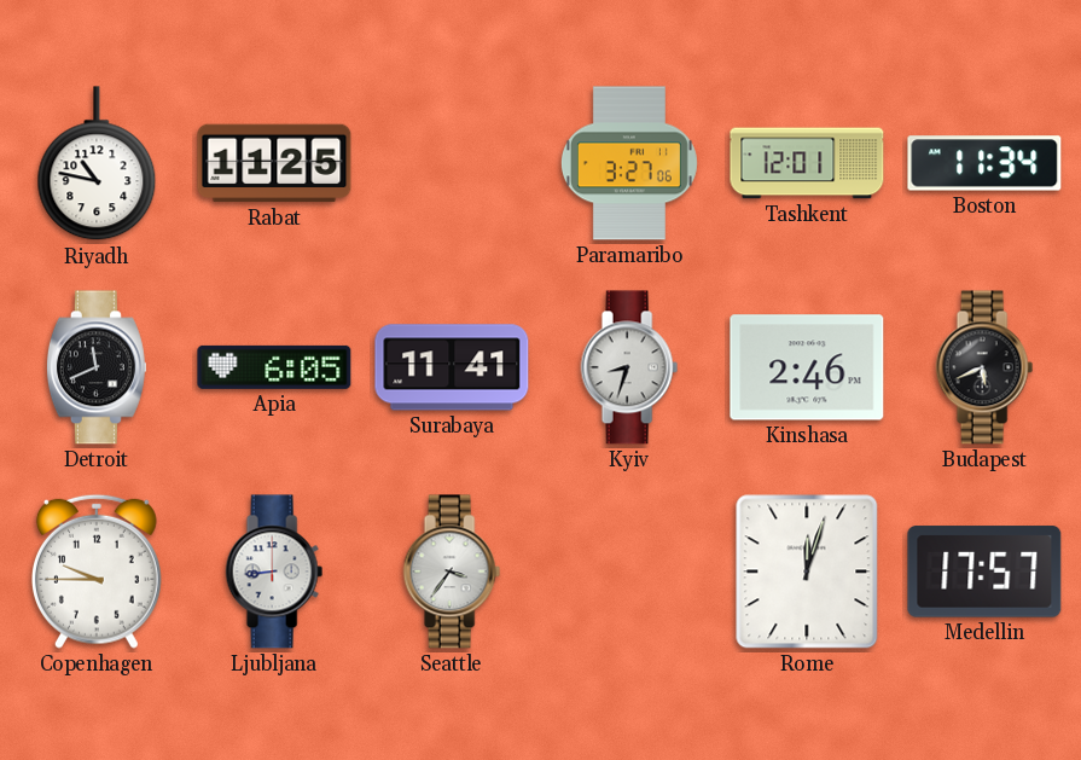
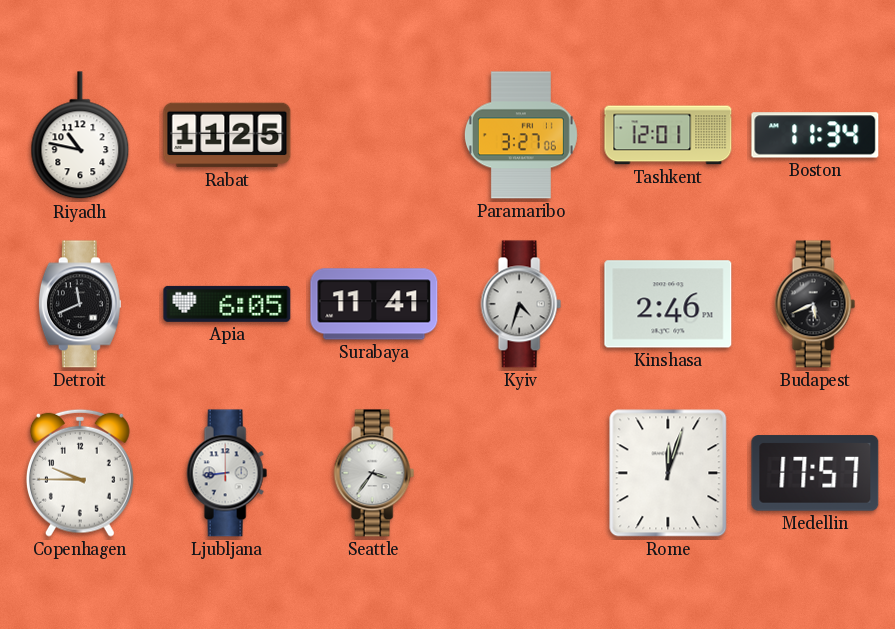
Kyiv: 8:33 -> 4:33 (521, 304)
